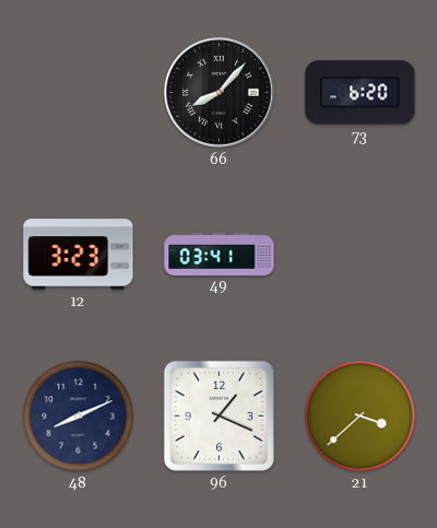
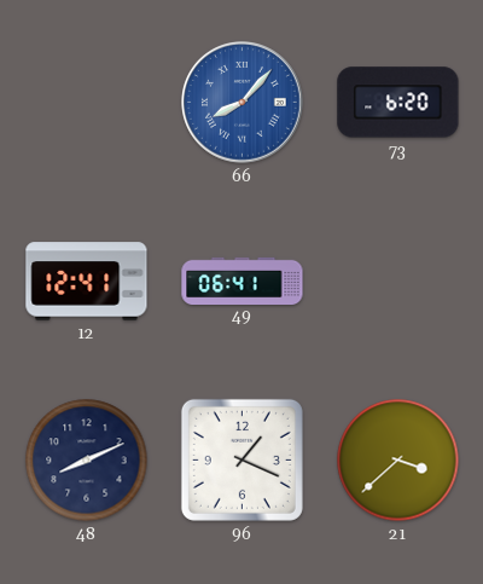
66 dial: black -> blue (243, 103)
12: 3:23 -> 12:41 (87, 282)
49: 03:41 -> 06:41 (243, 281)
